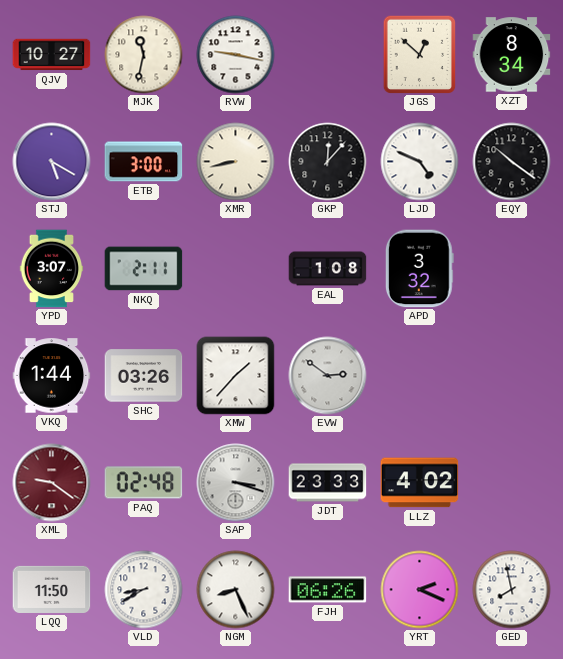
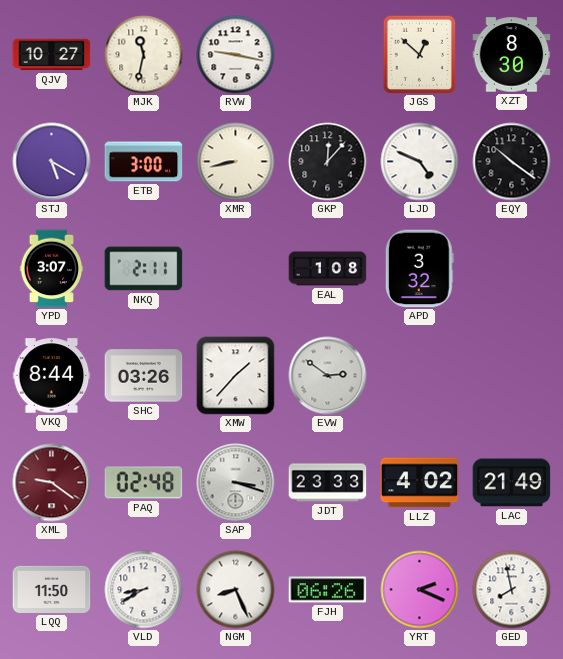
XZT: 8:34 -> 8:30 (512, 55)
VKQ: 1:44 -> 8:44 (52, 376)
LAC: none -> 21:49 (512, 483)
